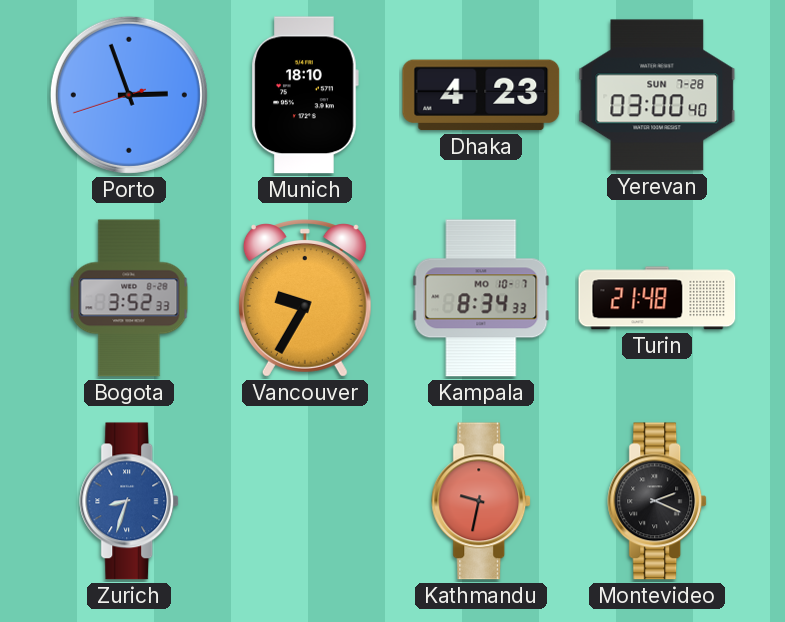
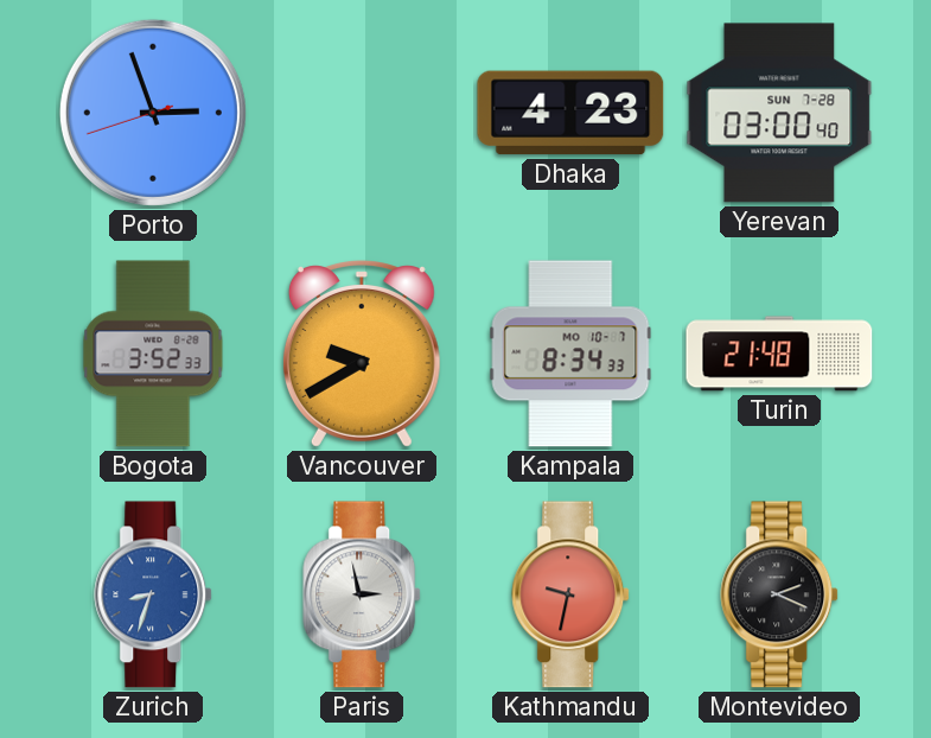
Munich: 18:10 -> none (305, 95)
Vancouver: 9:35 -> 9:40 (362, 354)
Paris: none -> 2:58 (363, 594)
